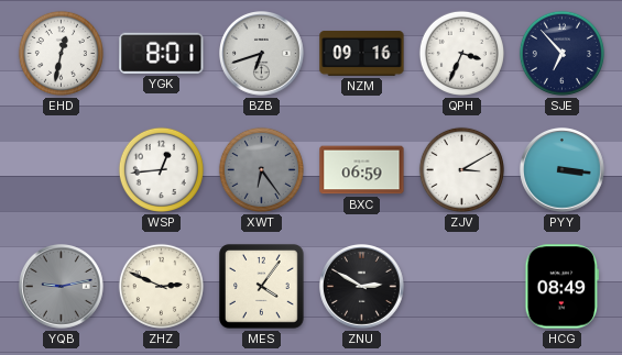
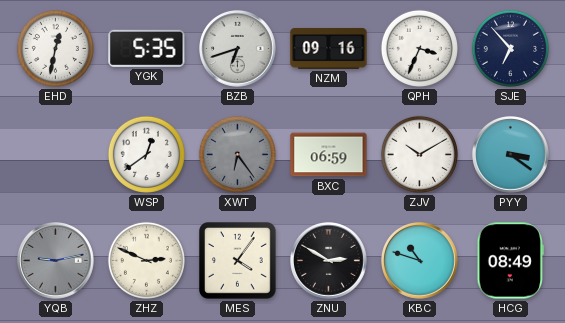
YGK: 8:01 -> 5:35 (147, 48)
WSP: 12:44 -> 12:39 (146, 154)
ZJV: 3:10 -> 10:10 (419, 154)
PYY: 3:16 -> 3:21 (511, 155)
KBC: none -> 10:48 (420, 261)
